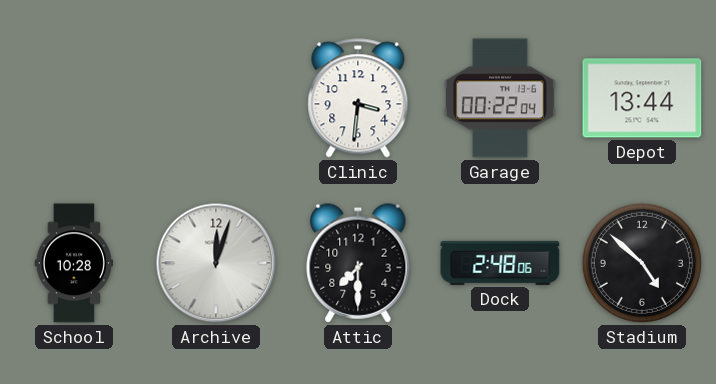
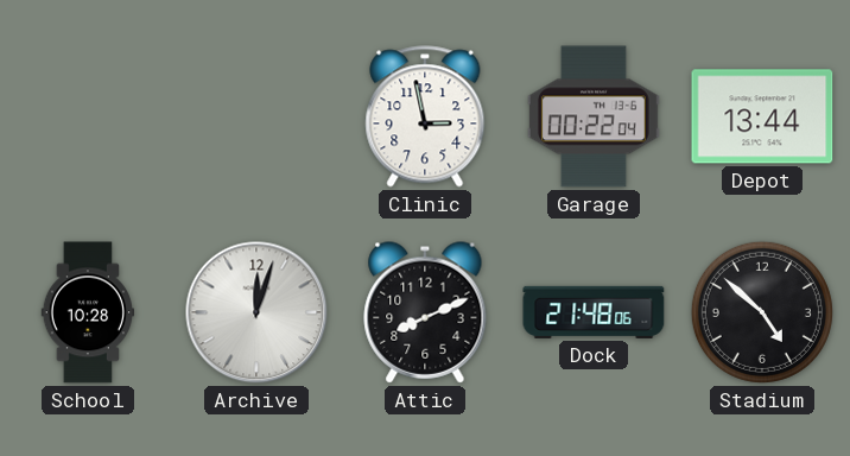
Clinic: 3:31 -> 2:58 (425, 116)
Attic: 7:30 -> 8:11 (425, 312)
Dock: 2:48 -> 21:48 (594, 312)
